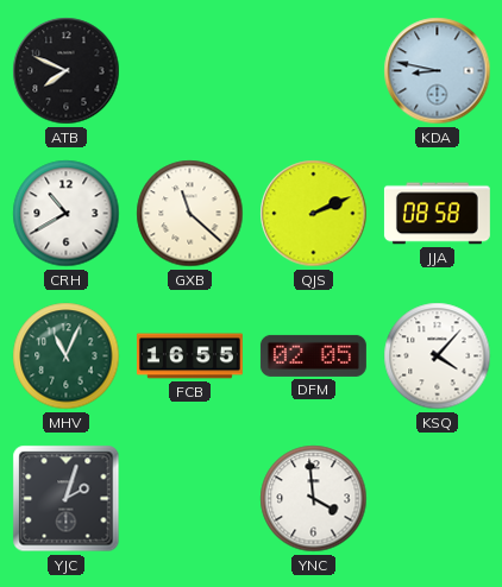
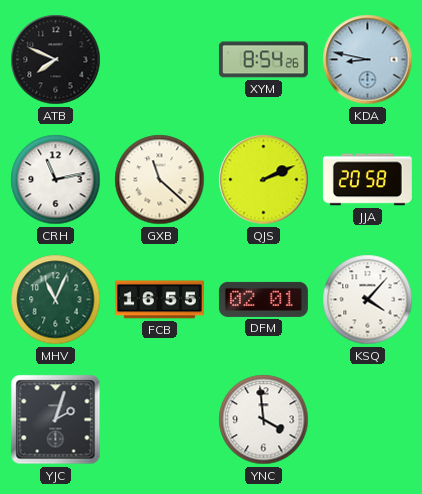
XYM: none -> 8:54 (263, 60)
CRH: 10:40 -> 11:13 (56, 180)
JJA: 08:58 -> 20:58 (367, 180)
DFM: 02:05 -> 02:01 (263, 299)
